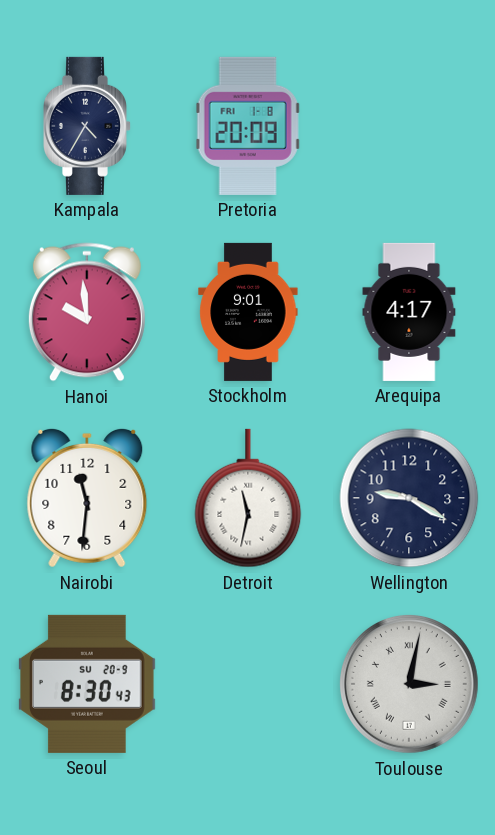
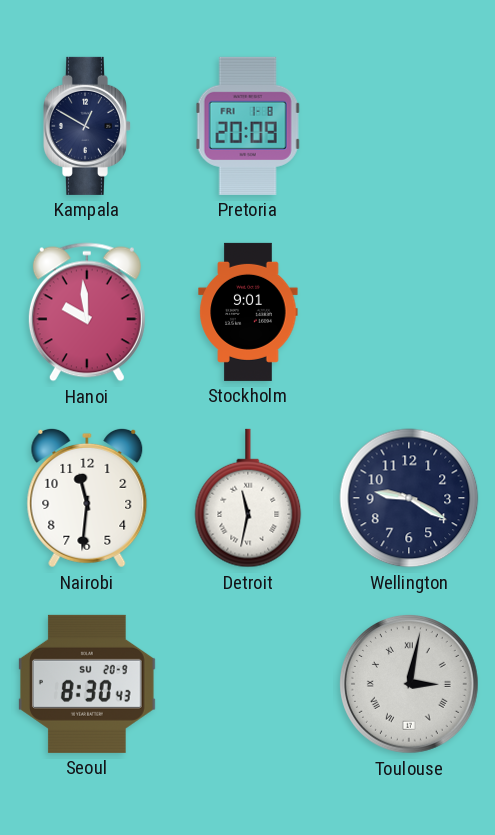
Kampala: 4:35 -> 12:50 (86, 126)
Arequipa: 4:17 -> none (409, 312)
